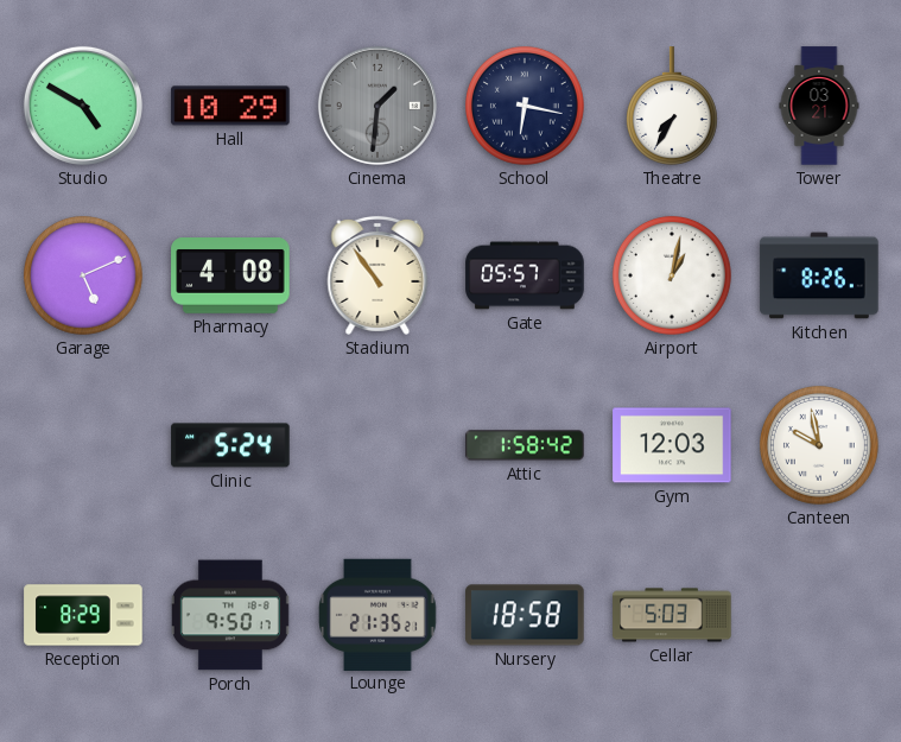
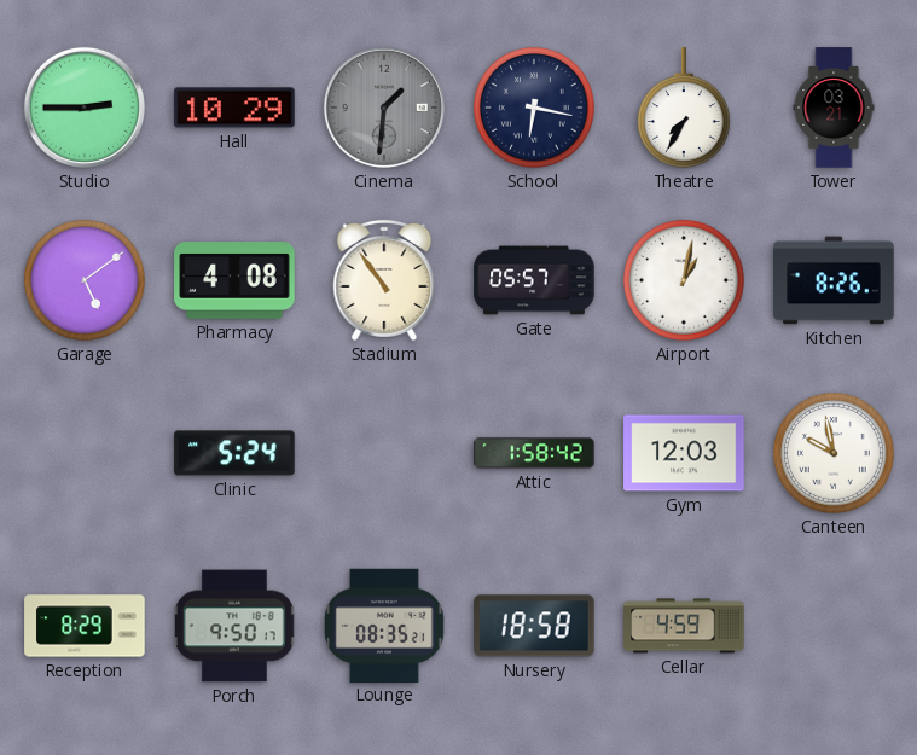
Studio: 4:50 -> 2:45 (85, 108)
Garage: 5:11 -> 5:09 (85, 280)
Lounge: 21:35 -> 08:35 (385, 625)
Cellar: 5:03 -> 4:59 (684, 626)
